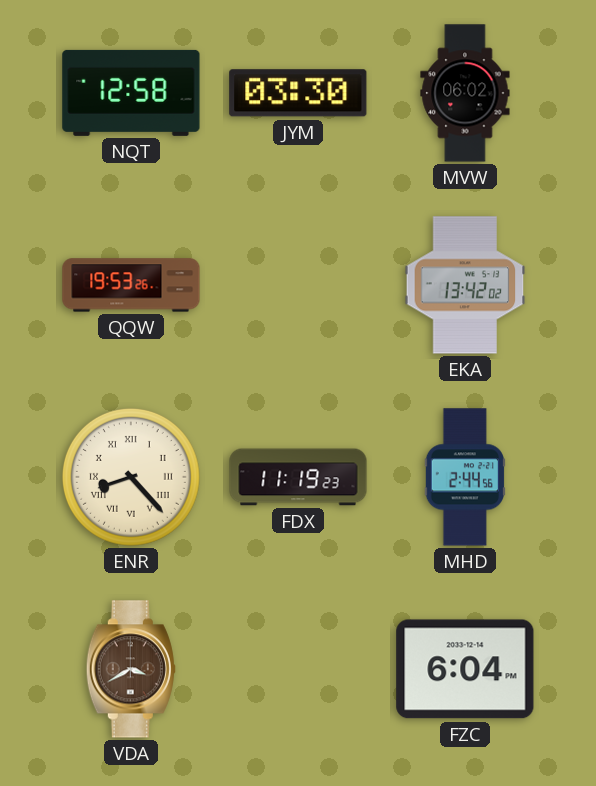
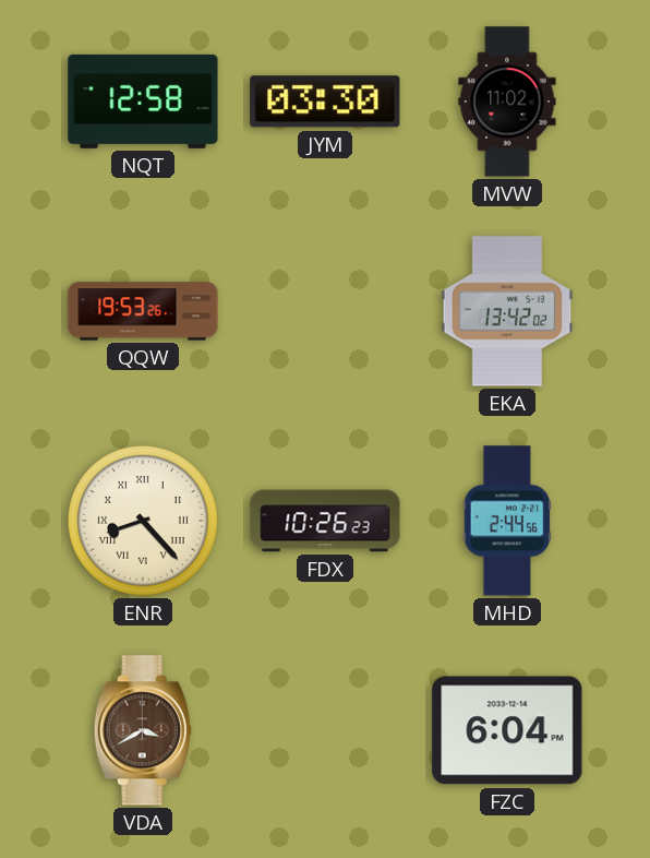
MVW: 06:02 -> 11:02 (507, 102)
FDX: 11:19 -> 10:26 (325, 521)
